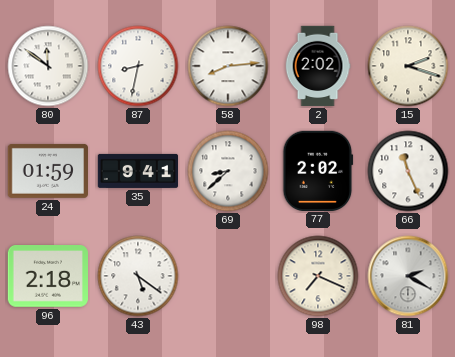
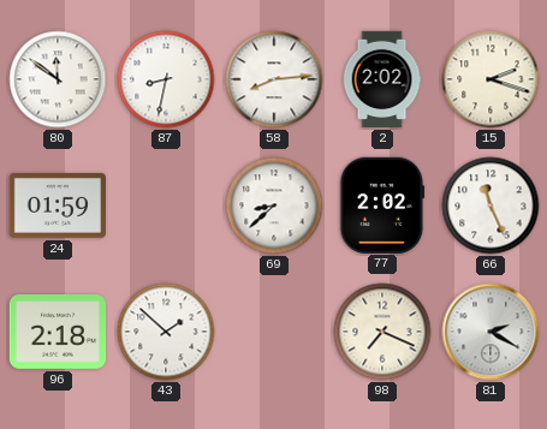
35: 9:41 -> none (138, 171)
43: 5:21 -> 1:52 (166, 332)
